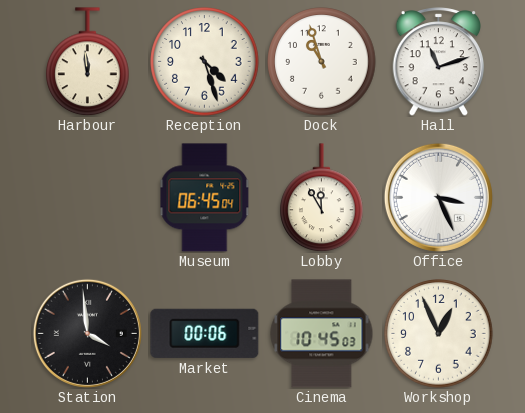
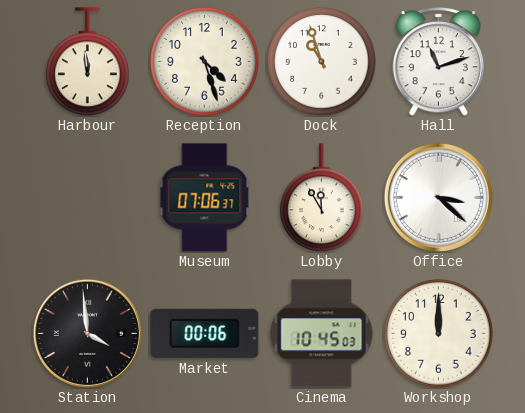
Museum: 06:45 -> 07:06 (205, 198)
Office: 3:26 -> 3:22 (438, 197)
Workshop: 12:56 -> 12:00 (439, 334)
